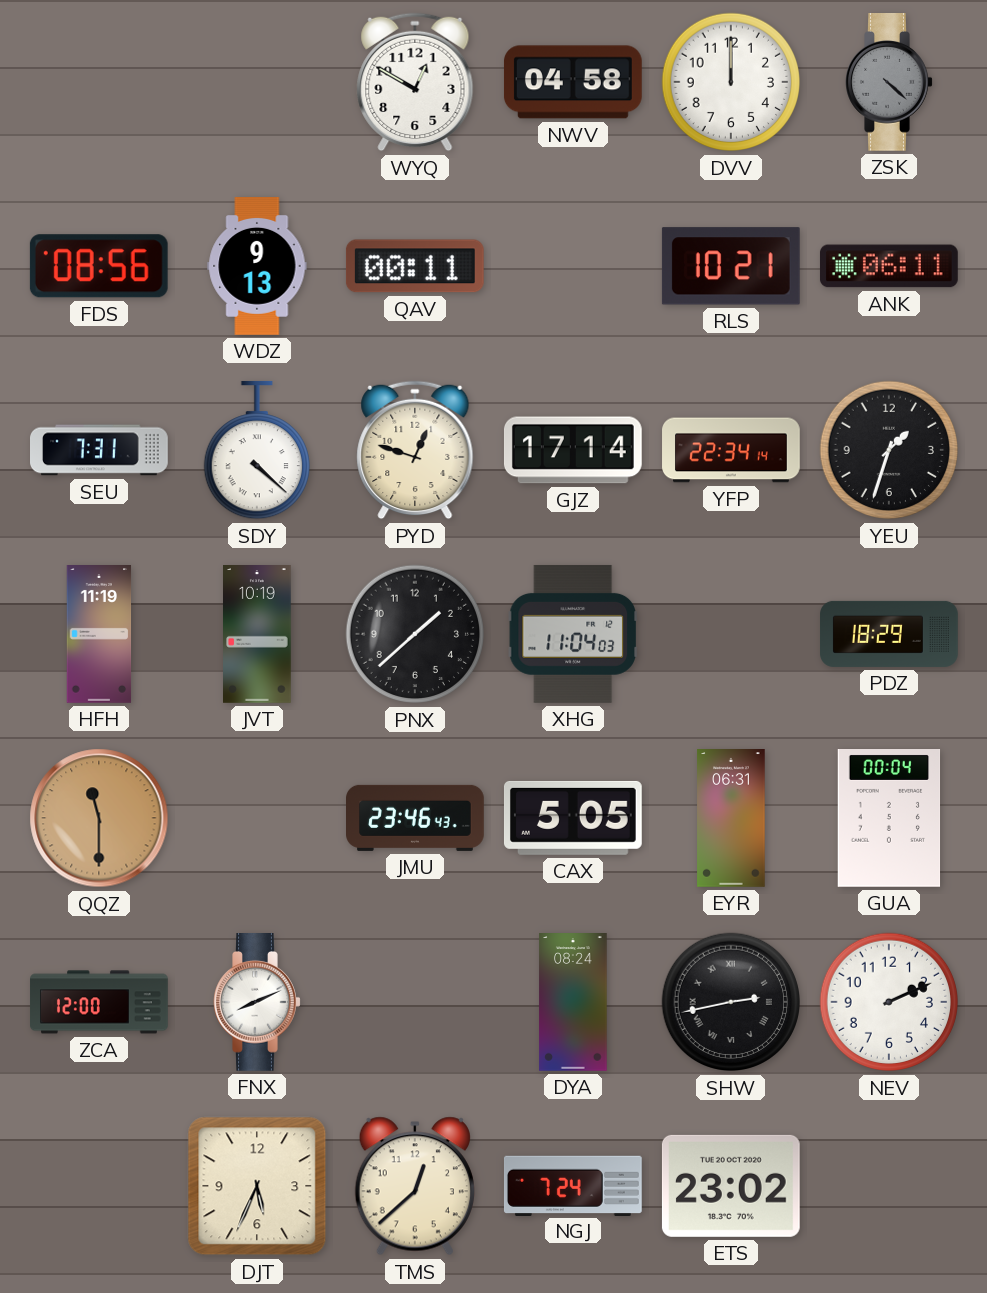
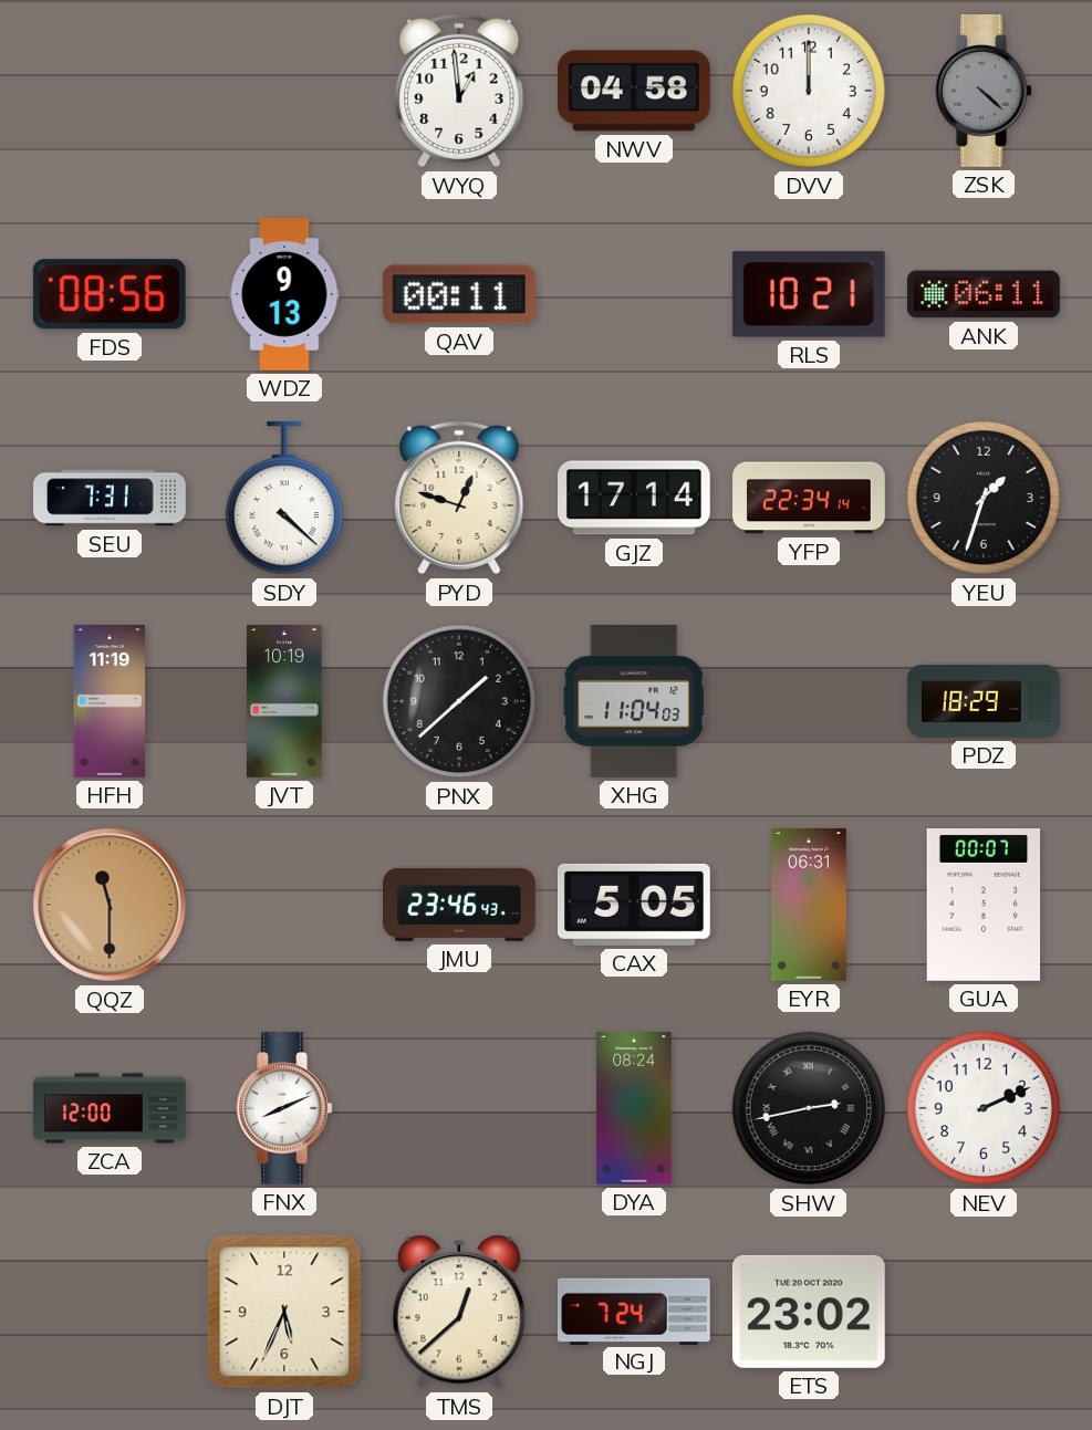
WYQ: 12:50 -> 12:59 (459, 91)
GUA: 00:04 -> 00:07 (984, 906)
